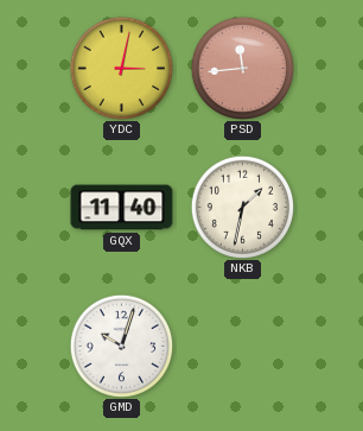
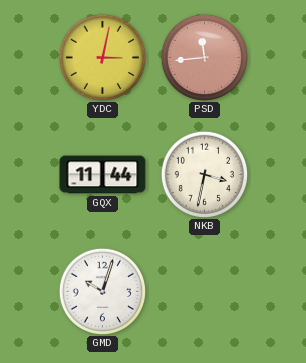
GQX: 11:40 -> 11:44 (103, 175)
NKB: 1:32 -> 3:32 (204, 174)
